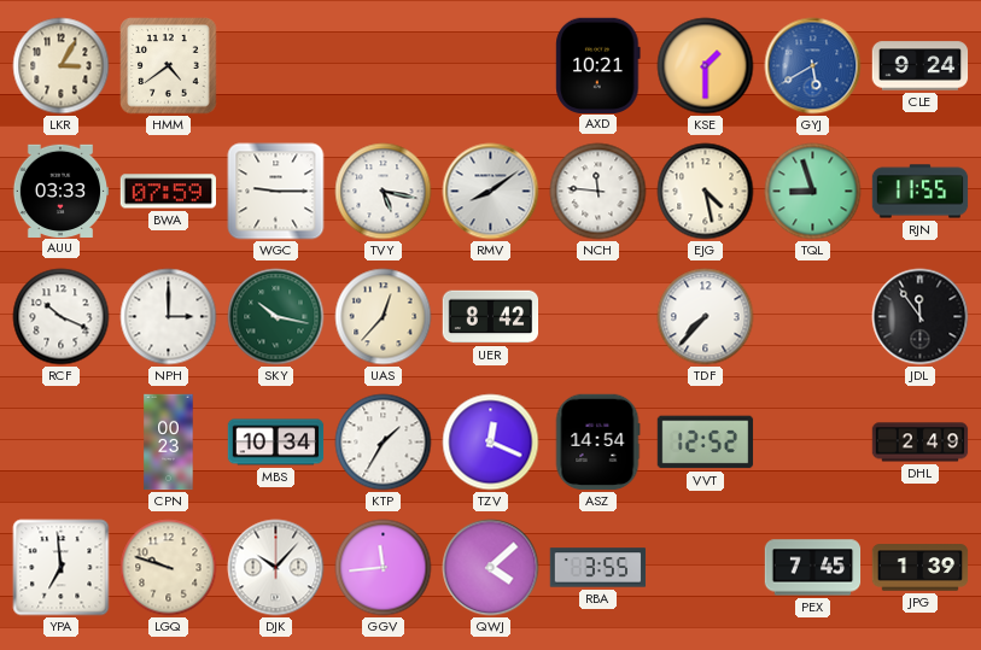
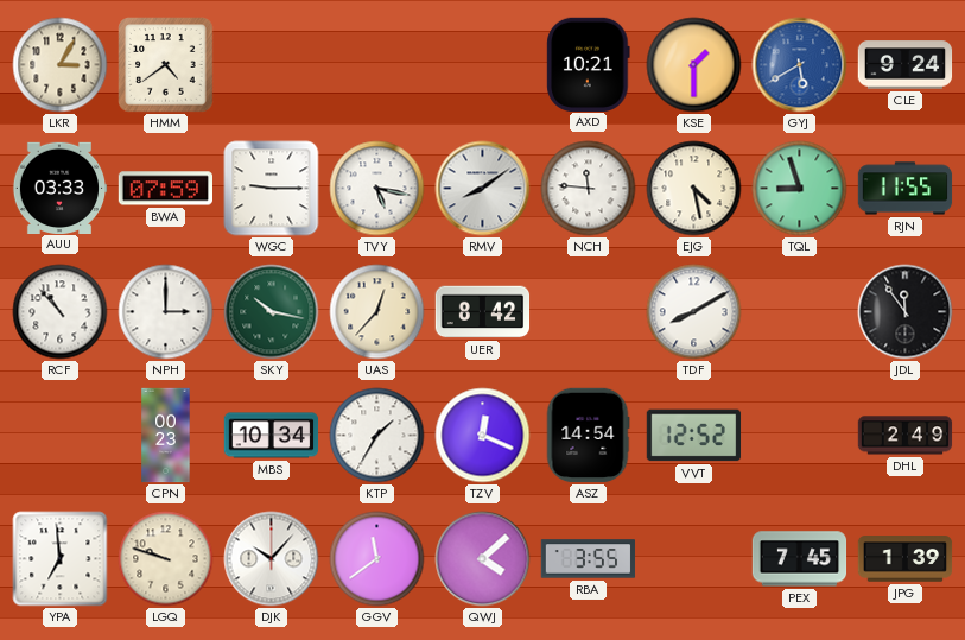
RCF: 10:19 -> 10:53 (61, 312)
TDF: 7:37 -> 8:10 (694, 312)
GGV: 11:44 -> 11:39 (377, 559)
